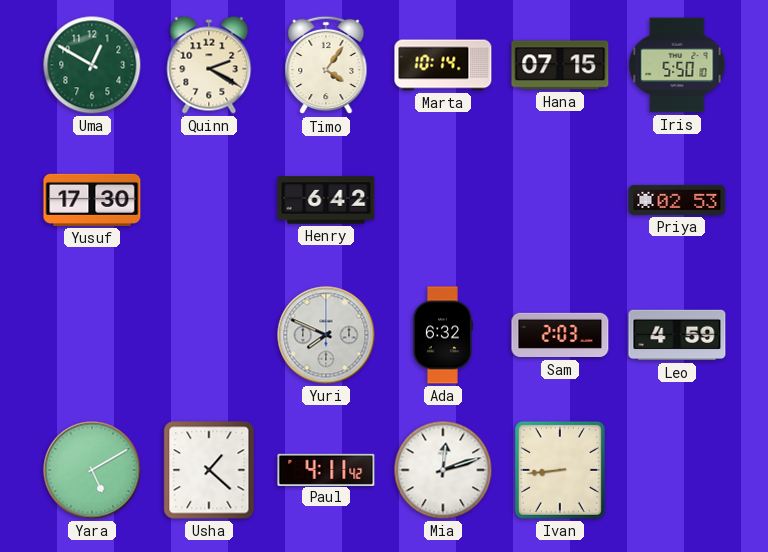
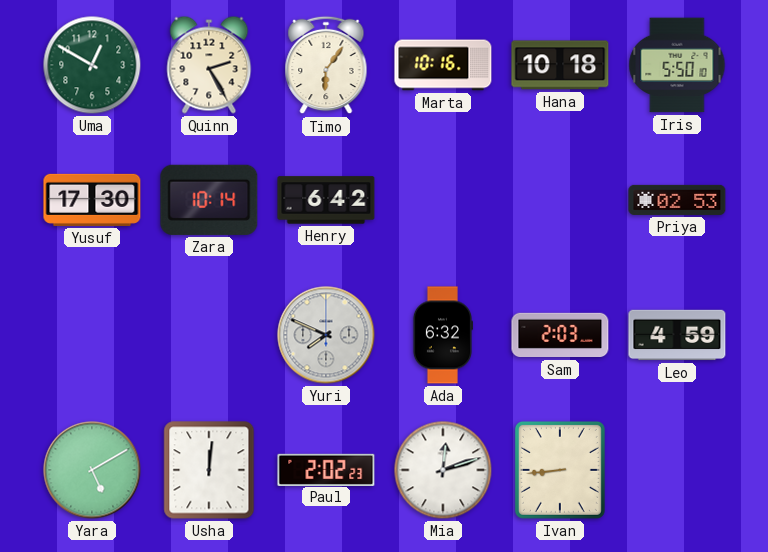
Quinn: 2:20 -> 2:25 (209, 65)
Timo: 4:06 -> 6:06 (326, 65)
Marta: 10:14 -> 10:16 (443, 65)
Hana: 07:15 -> 10:18 (560, 65)
Zara: none -> 10:14 (209, 200)
Usha: 1:22 -> 12:01 (209, 470)
Paul: 4:11 -> 2:02 (326, 469)
